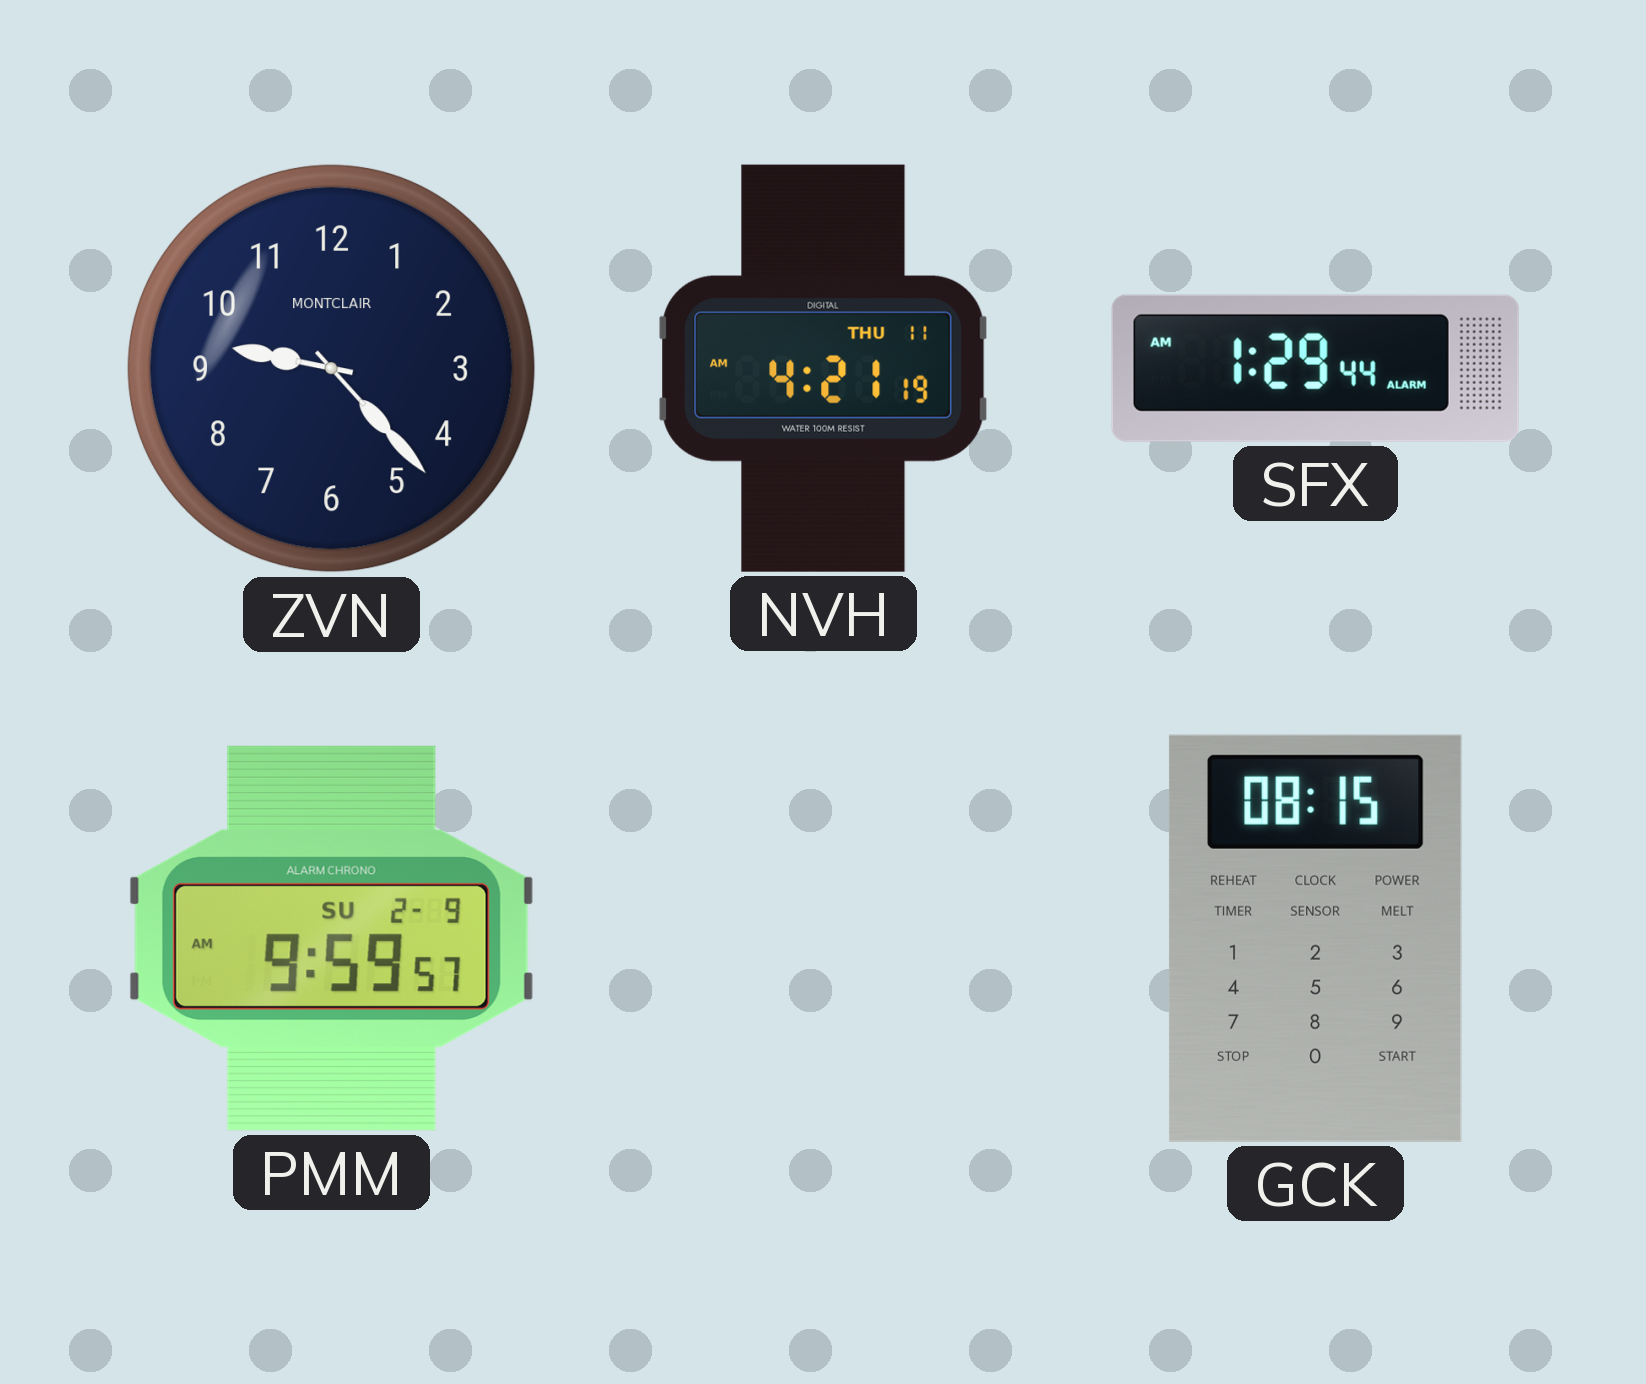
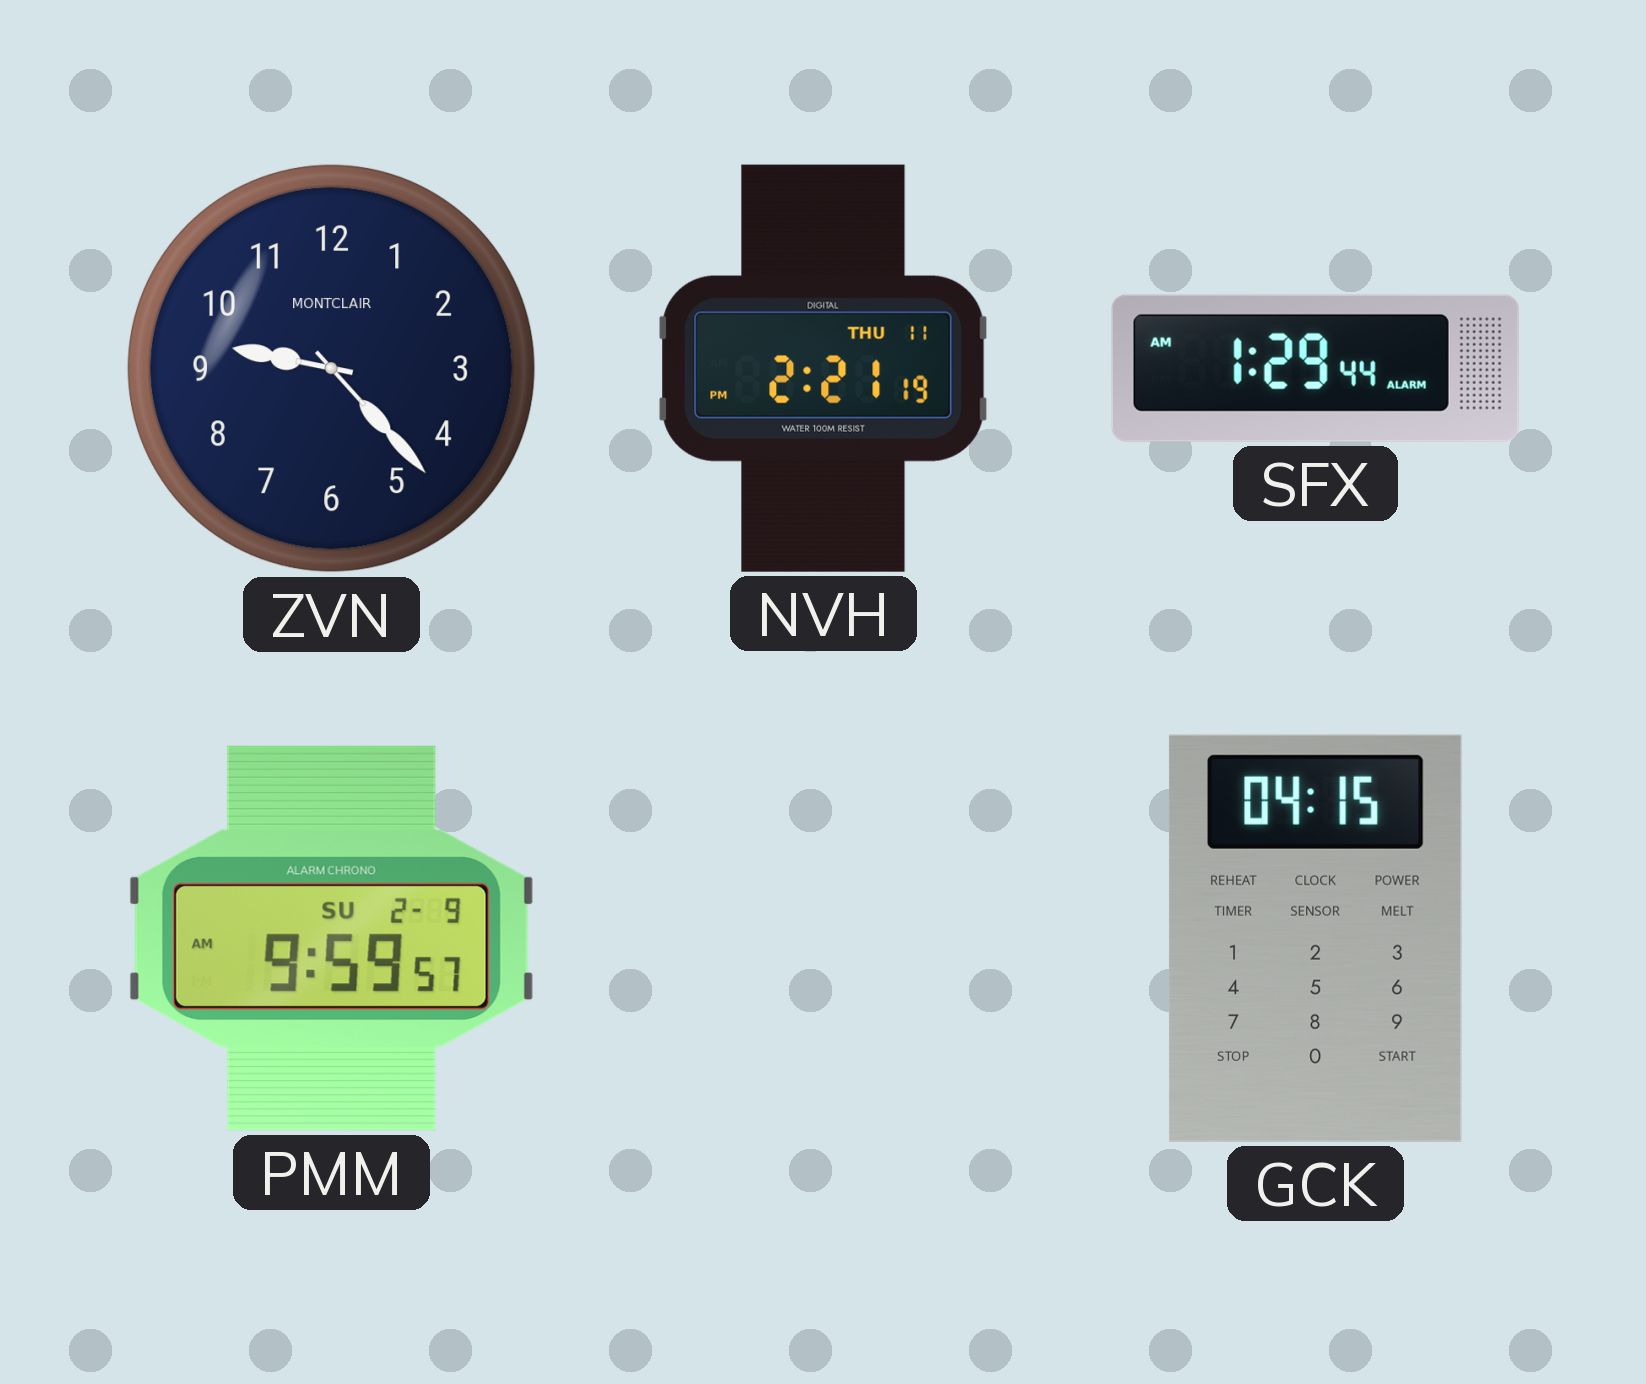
NVH: 4:21 -> 2:21 (824, 368)
GCK: 08:15 -> 04:15 (1315, 938)
